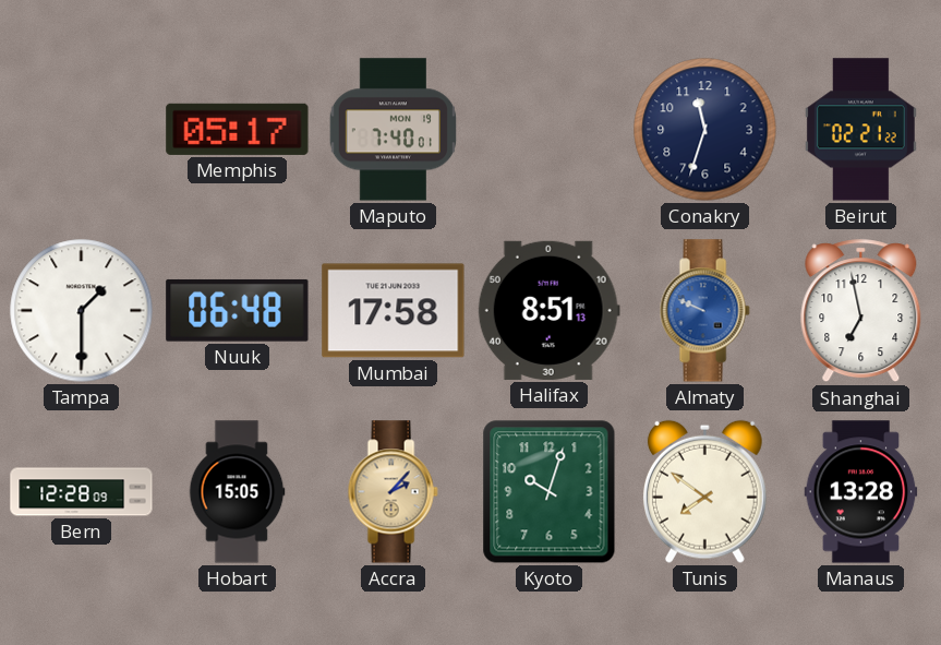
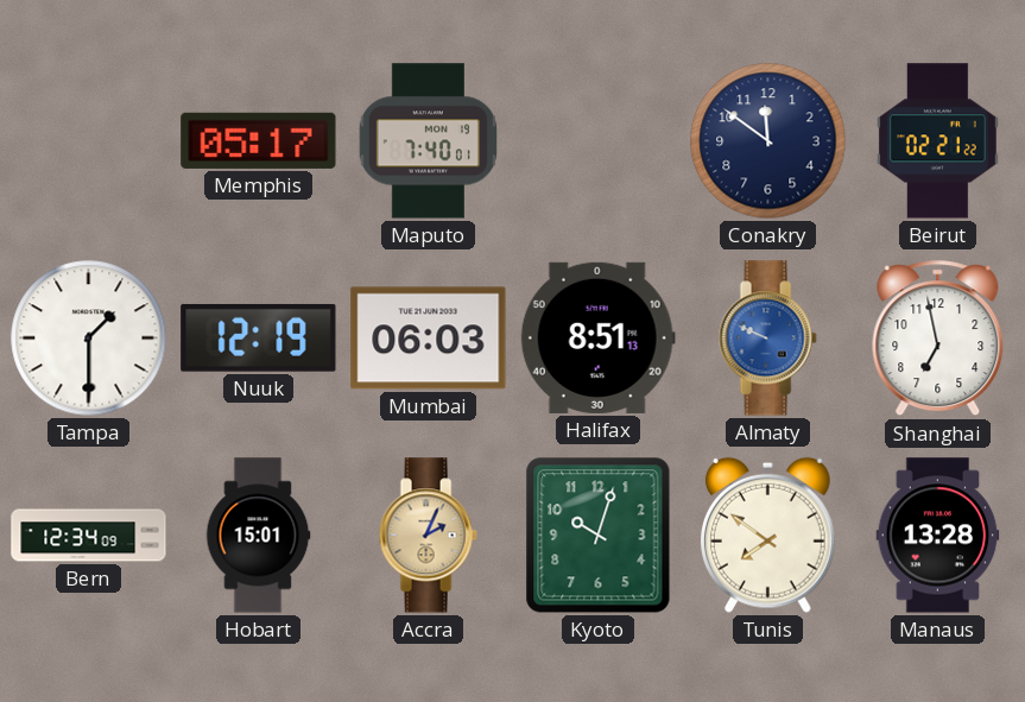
Conakry: 11:33 -> 11:51 (768, 141)
Nuuk: 06:48 -> 12:19 (259, 337)
Mumbai: 17:58 -> 06:03 (429, 339)
Bern: 12:28 -> 12:34 (89, 536)
Hobart: 15:05 -> 15:01 (258, 536)
Accra: 2:07 -> 2:04 (428, 536)
